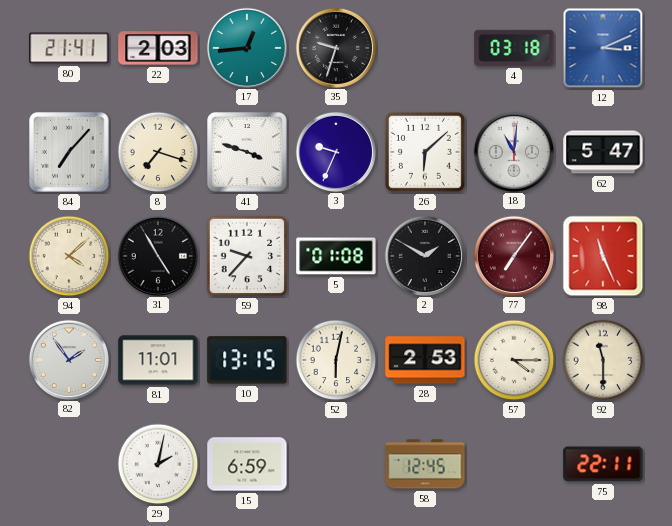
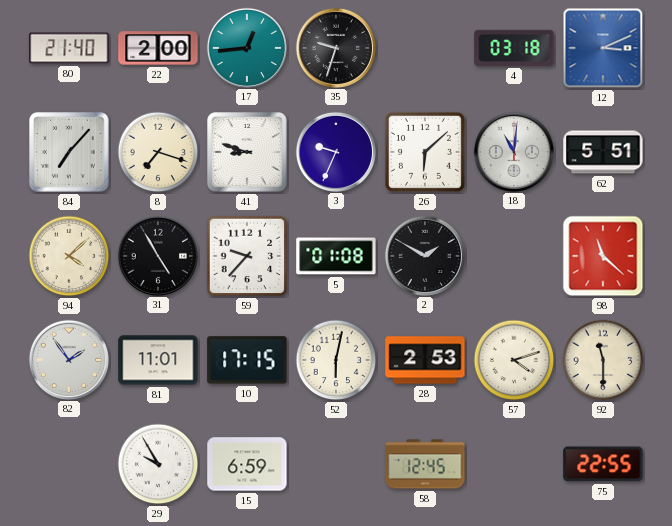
80: 21:41 -> 21:40 (69, 48)
22: 2:03 -> 2:00 (158, 48)
41: 3:48 -> 8:48 (247, 152)
62: 5:47 -> 5:51 (603, 152)
77: 7:06 -> none (513, 255)
98: 11:26 -> 11:22 (603, 256)
10: 13:15 -> 17:15 (247, 360)
57: 4:15 -> 4:12 (514, 360)
29: 2:02 -> 9:55 (158, 464)
75: 22:11 -> 22:55 (603, 464)
